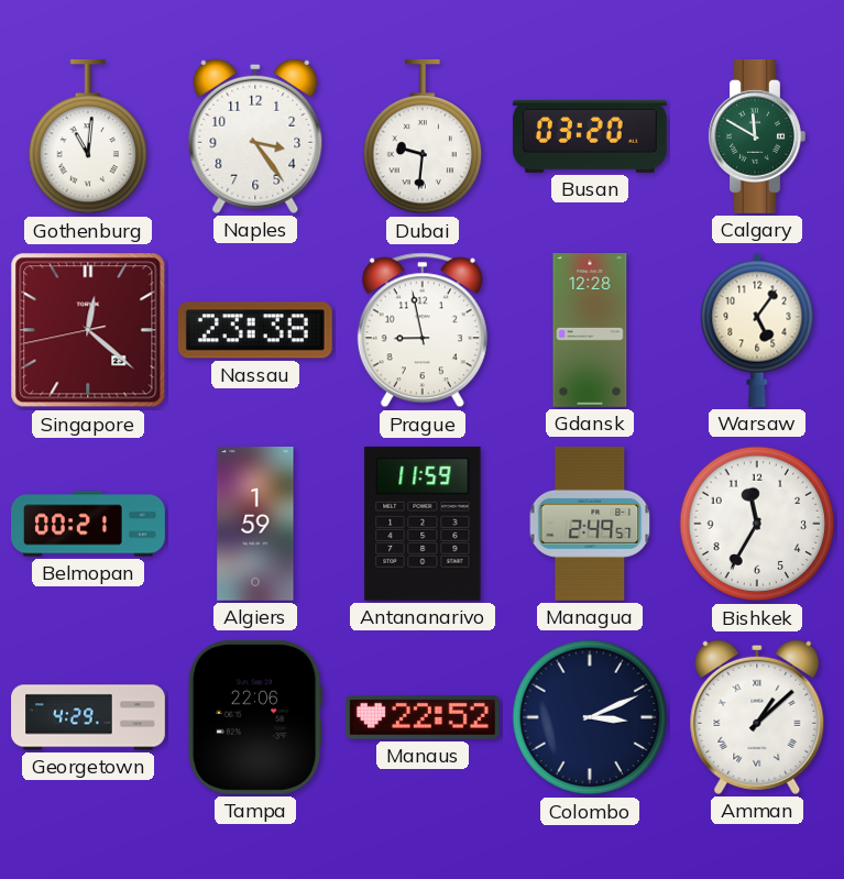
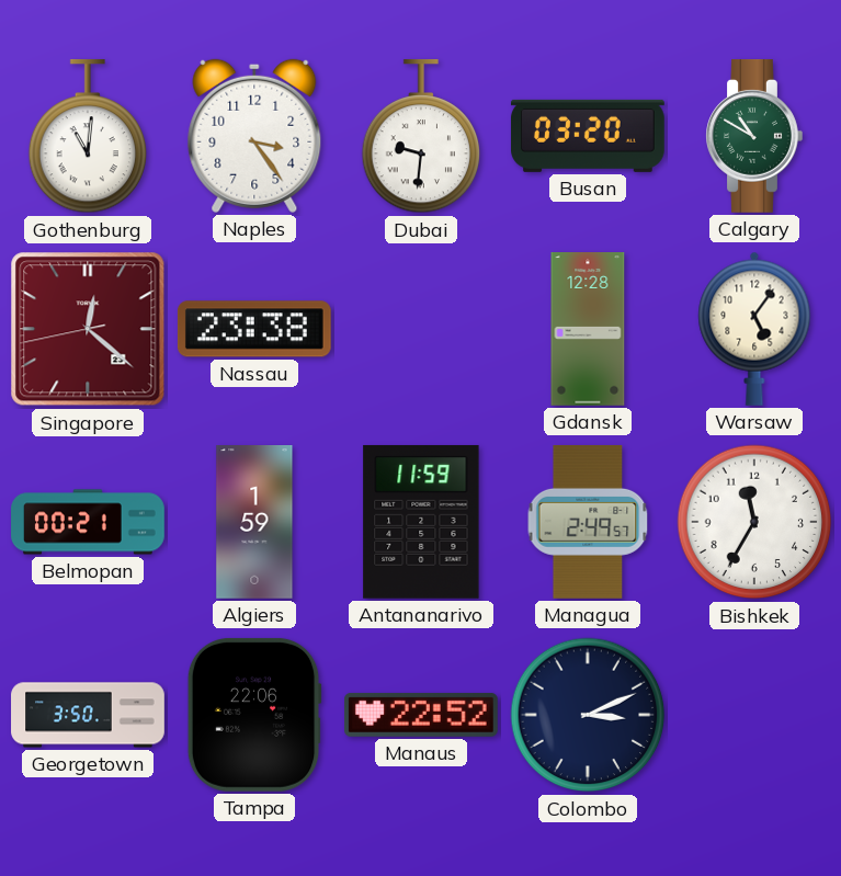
Calgary: 11:50 -> 10:50 (754, 137)
Prague: 8:58 -> none (423, 330)
Georgetown: 4:29 -> 3:50 (88, 715)
Amman: 1:08 -> none (757, 717)
